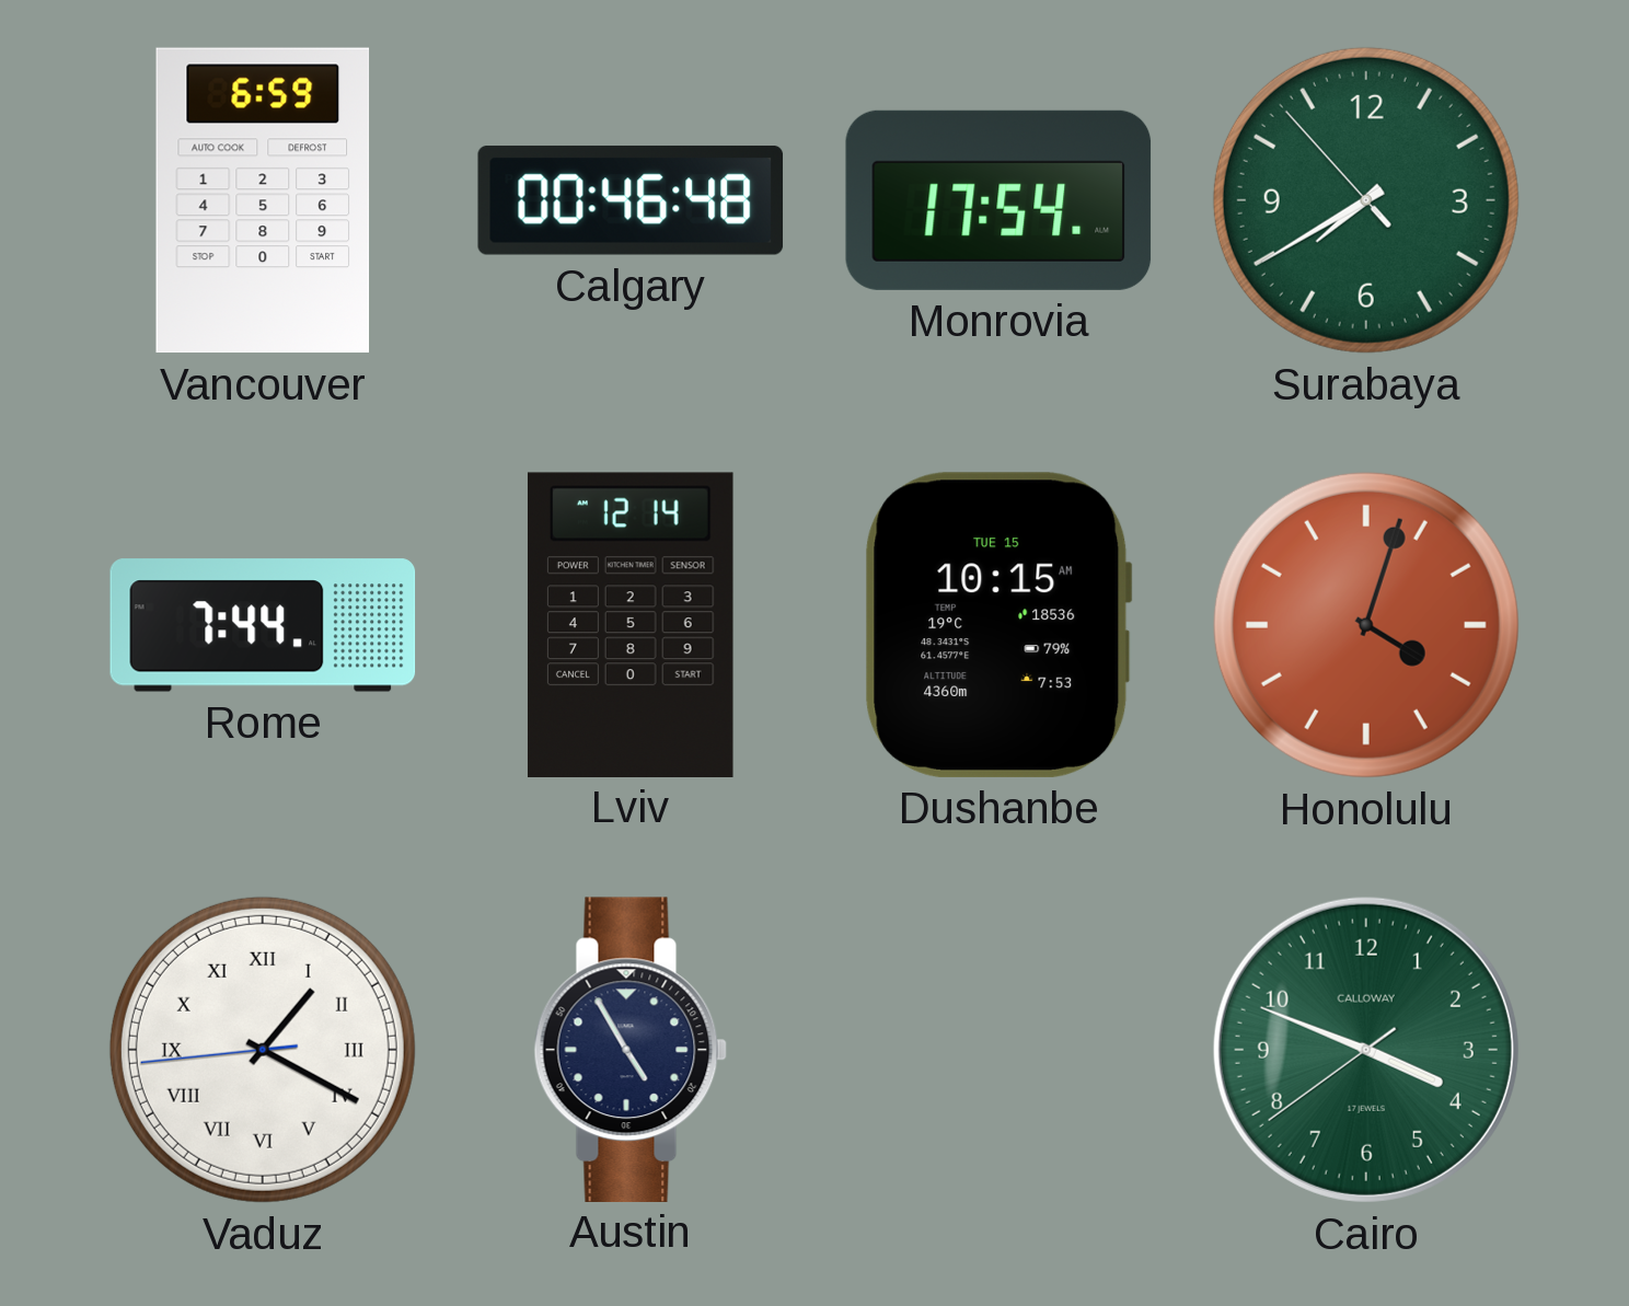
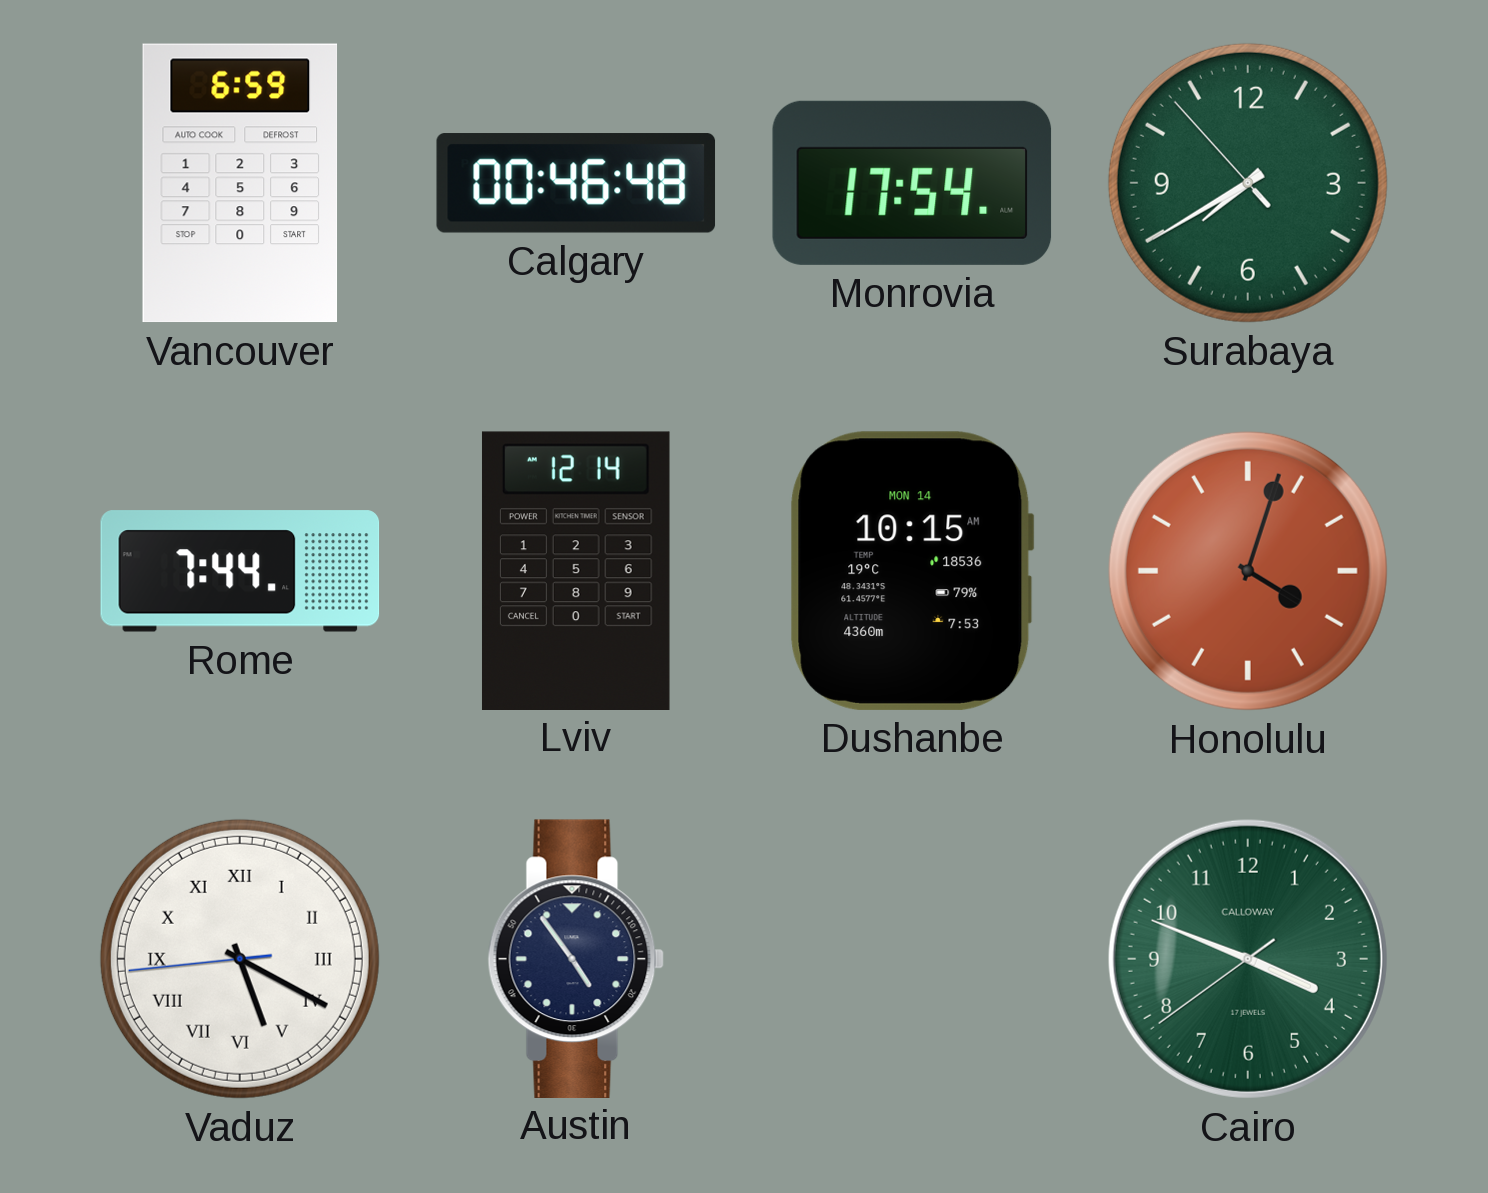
Dushanbe date: TUE 15 -> MON 14 (912, 571)
Vaduz: 1:19 -> 5:19 (240, 959)
Austin: 4:55 -> 4:54 (576, 958)
